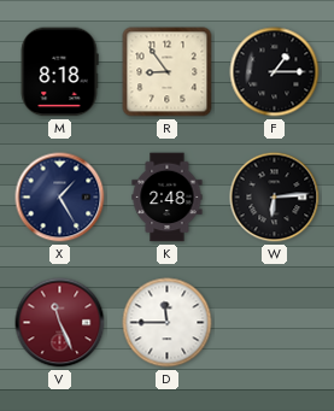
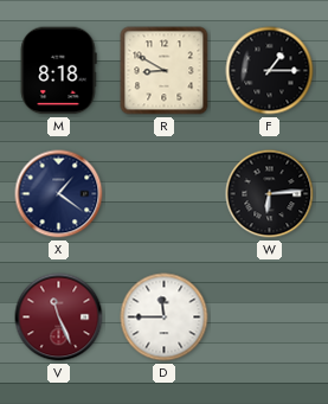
R: 8:54 -> 8:50 (165, 71)
X: 1:25 -> 1:21 (59, 194)
K: 2:48 -> none (168, 198)
